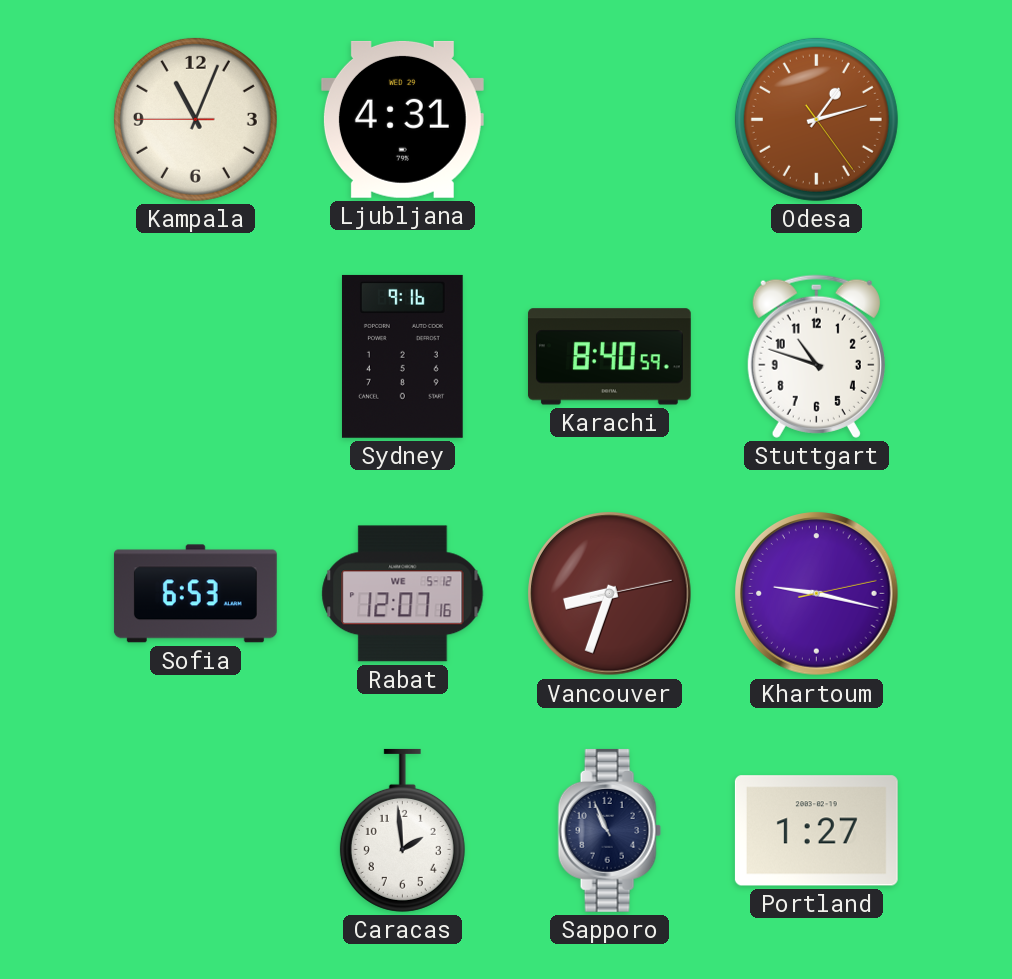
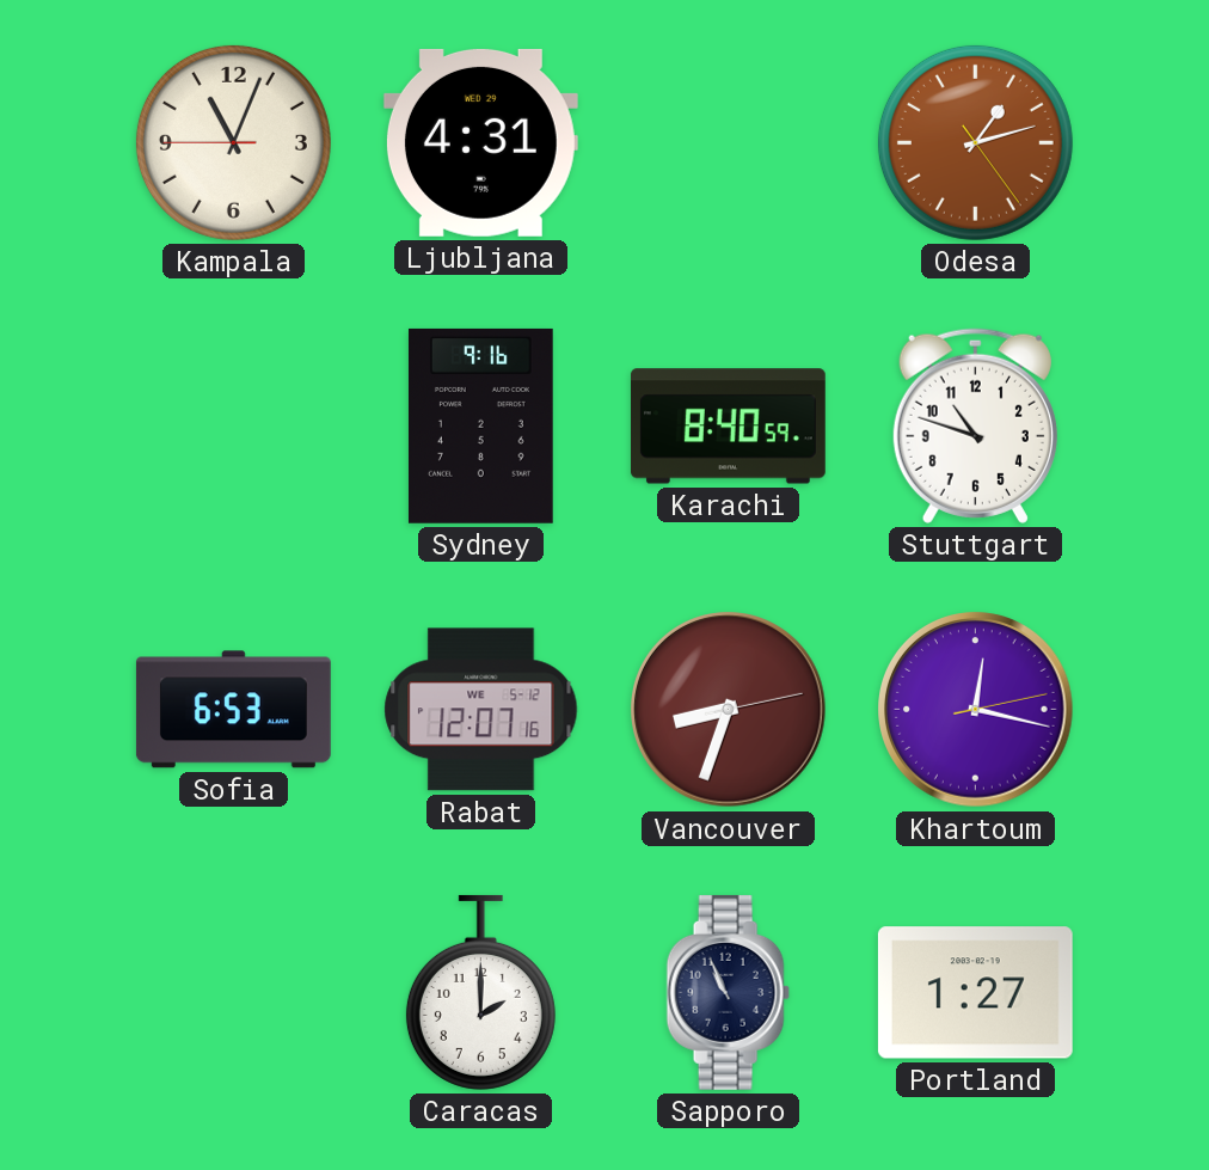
Khartoum: 9:17 -> 12:17 (976, 710)
Caracas: 1:59 -> 2:00 (480, 992)
